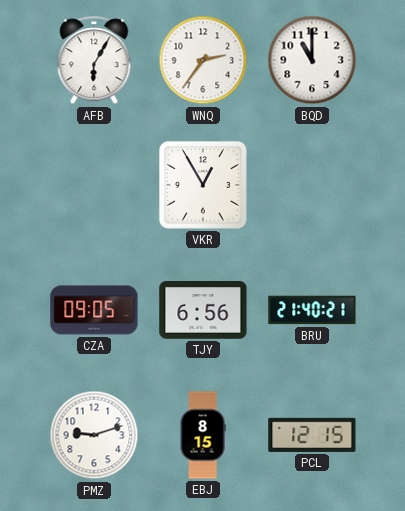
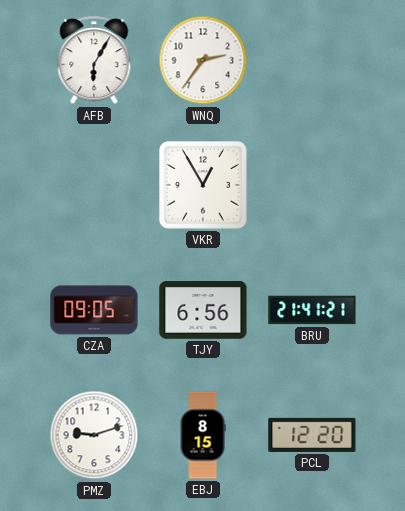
BQD: 11:00 -> none (312, 60)
BRU: 21:40 -> 21:41 (312, 310)
PCL: 12:15 -> 12:20 (312, 435)
